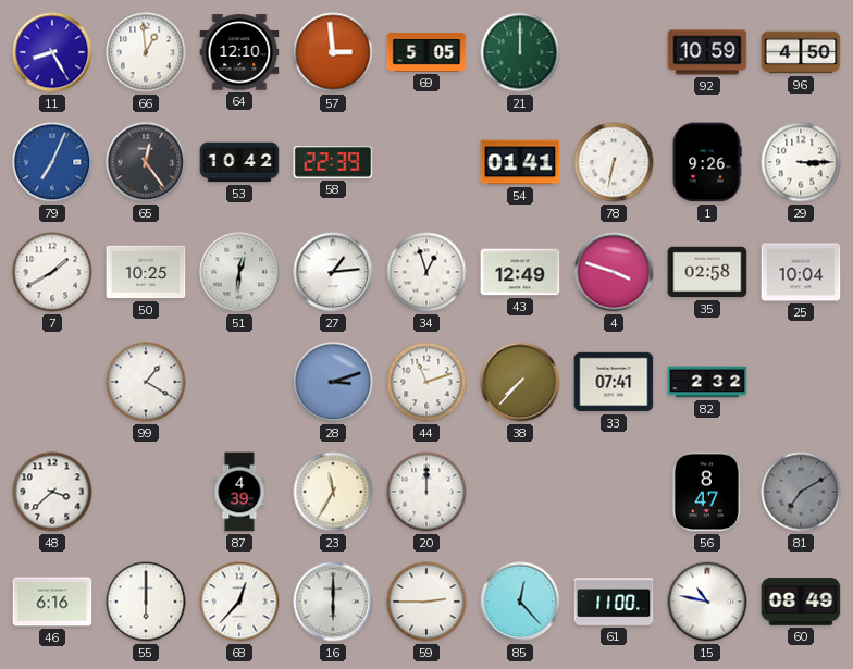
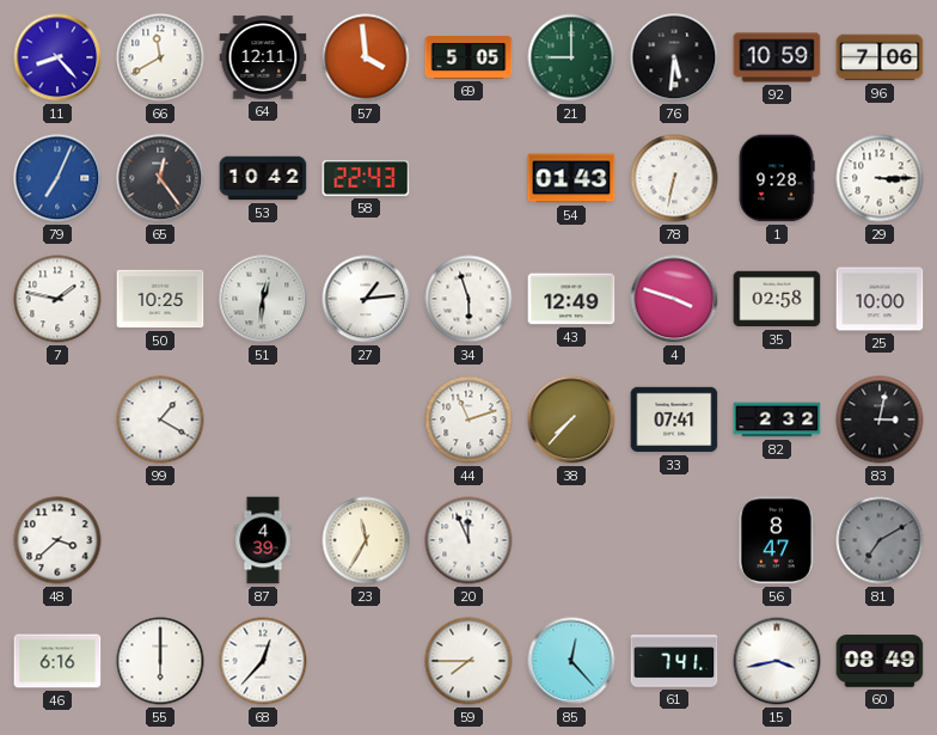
11: 8:25 -> 8:23 (57, 57)
66: 12:59 -> 11:40 (160, 57)
64: 12:10 -> 12:11 (263, 57)
57: 2:59 -> 3:59 (366, 57)
21: 12:00 -> 9:00 (571, 57)
76: none -> 5:31 (674, 57)
96: 4:50 -> 7:06 (880, 57)
58: 22:39 -> 22:43 (366, 179)
54: 01:41 -> 01:43 (571, 178)
1: 9:26 -> 9:28 (777, 178)
7: 1:40 -> 1:47 (57, 299)
34: 12:57 -> 5:57 (468, 299)
25: 10:04 -> 10:00 (880, 299)
28: 3:12 -> none (333, 382)
83: none -> 3:02 (880, 419)
20: 12:00 -> 11:56 (468, 540)
16: 6:00 -> none (333, 602)
59: 2:45 -> 7:45 (468, 661)
61: 11:00 -> 7:41 (674, 661)
15: 10:47 -> 3:43 (777, 661)
